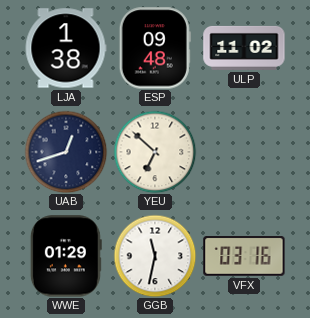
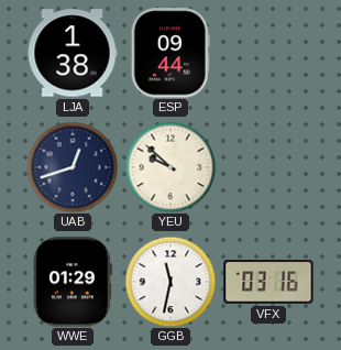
ESP: 09:48 -> 09:44 (170, 53)
ULP: 11:02 -> none (244, 48)
YEU: 6:52 -> 9:52 (170, 167)
